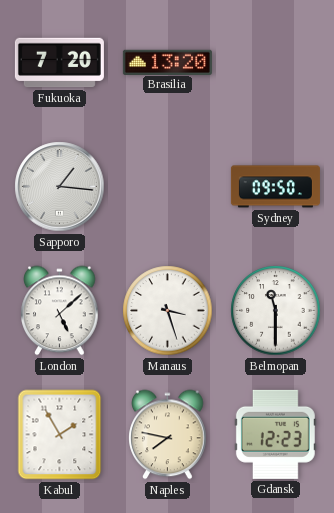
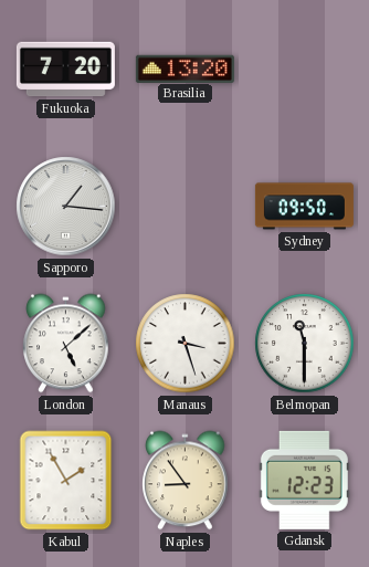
Naples: 7:47 -> 8:54 (186, 481)
